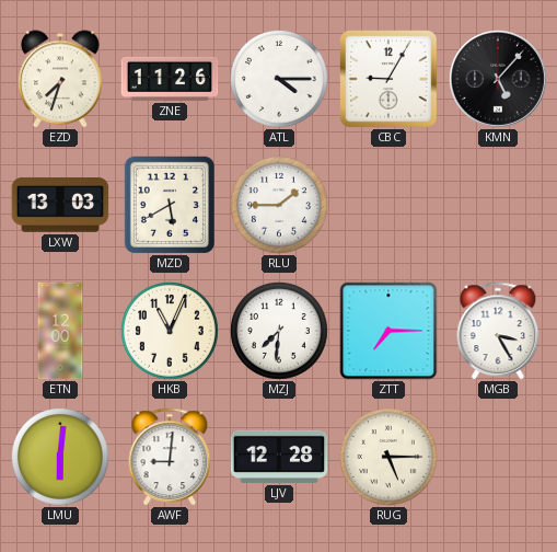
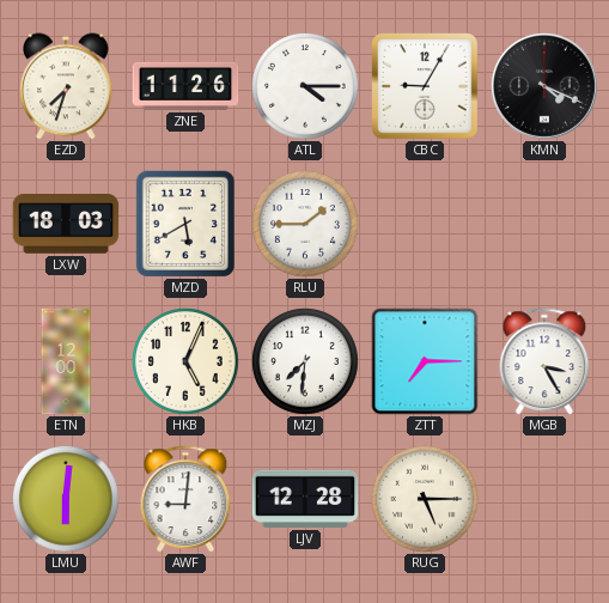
KMN: 5:07 -> 4:19 (544, 86)
LXW: 13:03 -> 18:03 (66, 224)
HKB: 11:04 -> 5:04 (185, 361)
